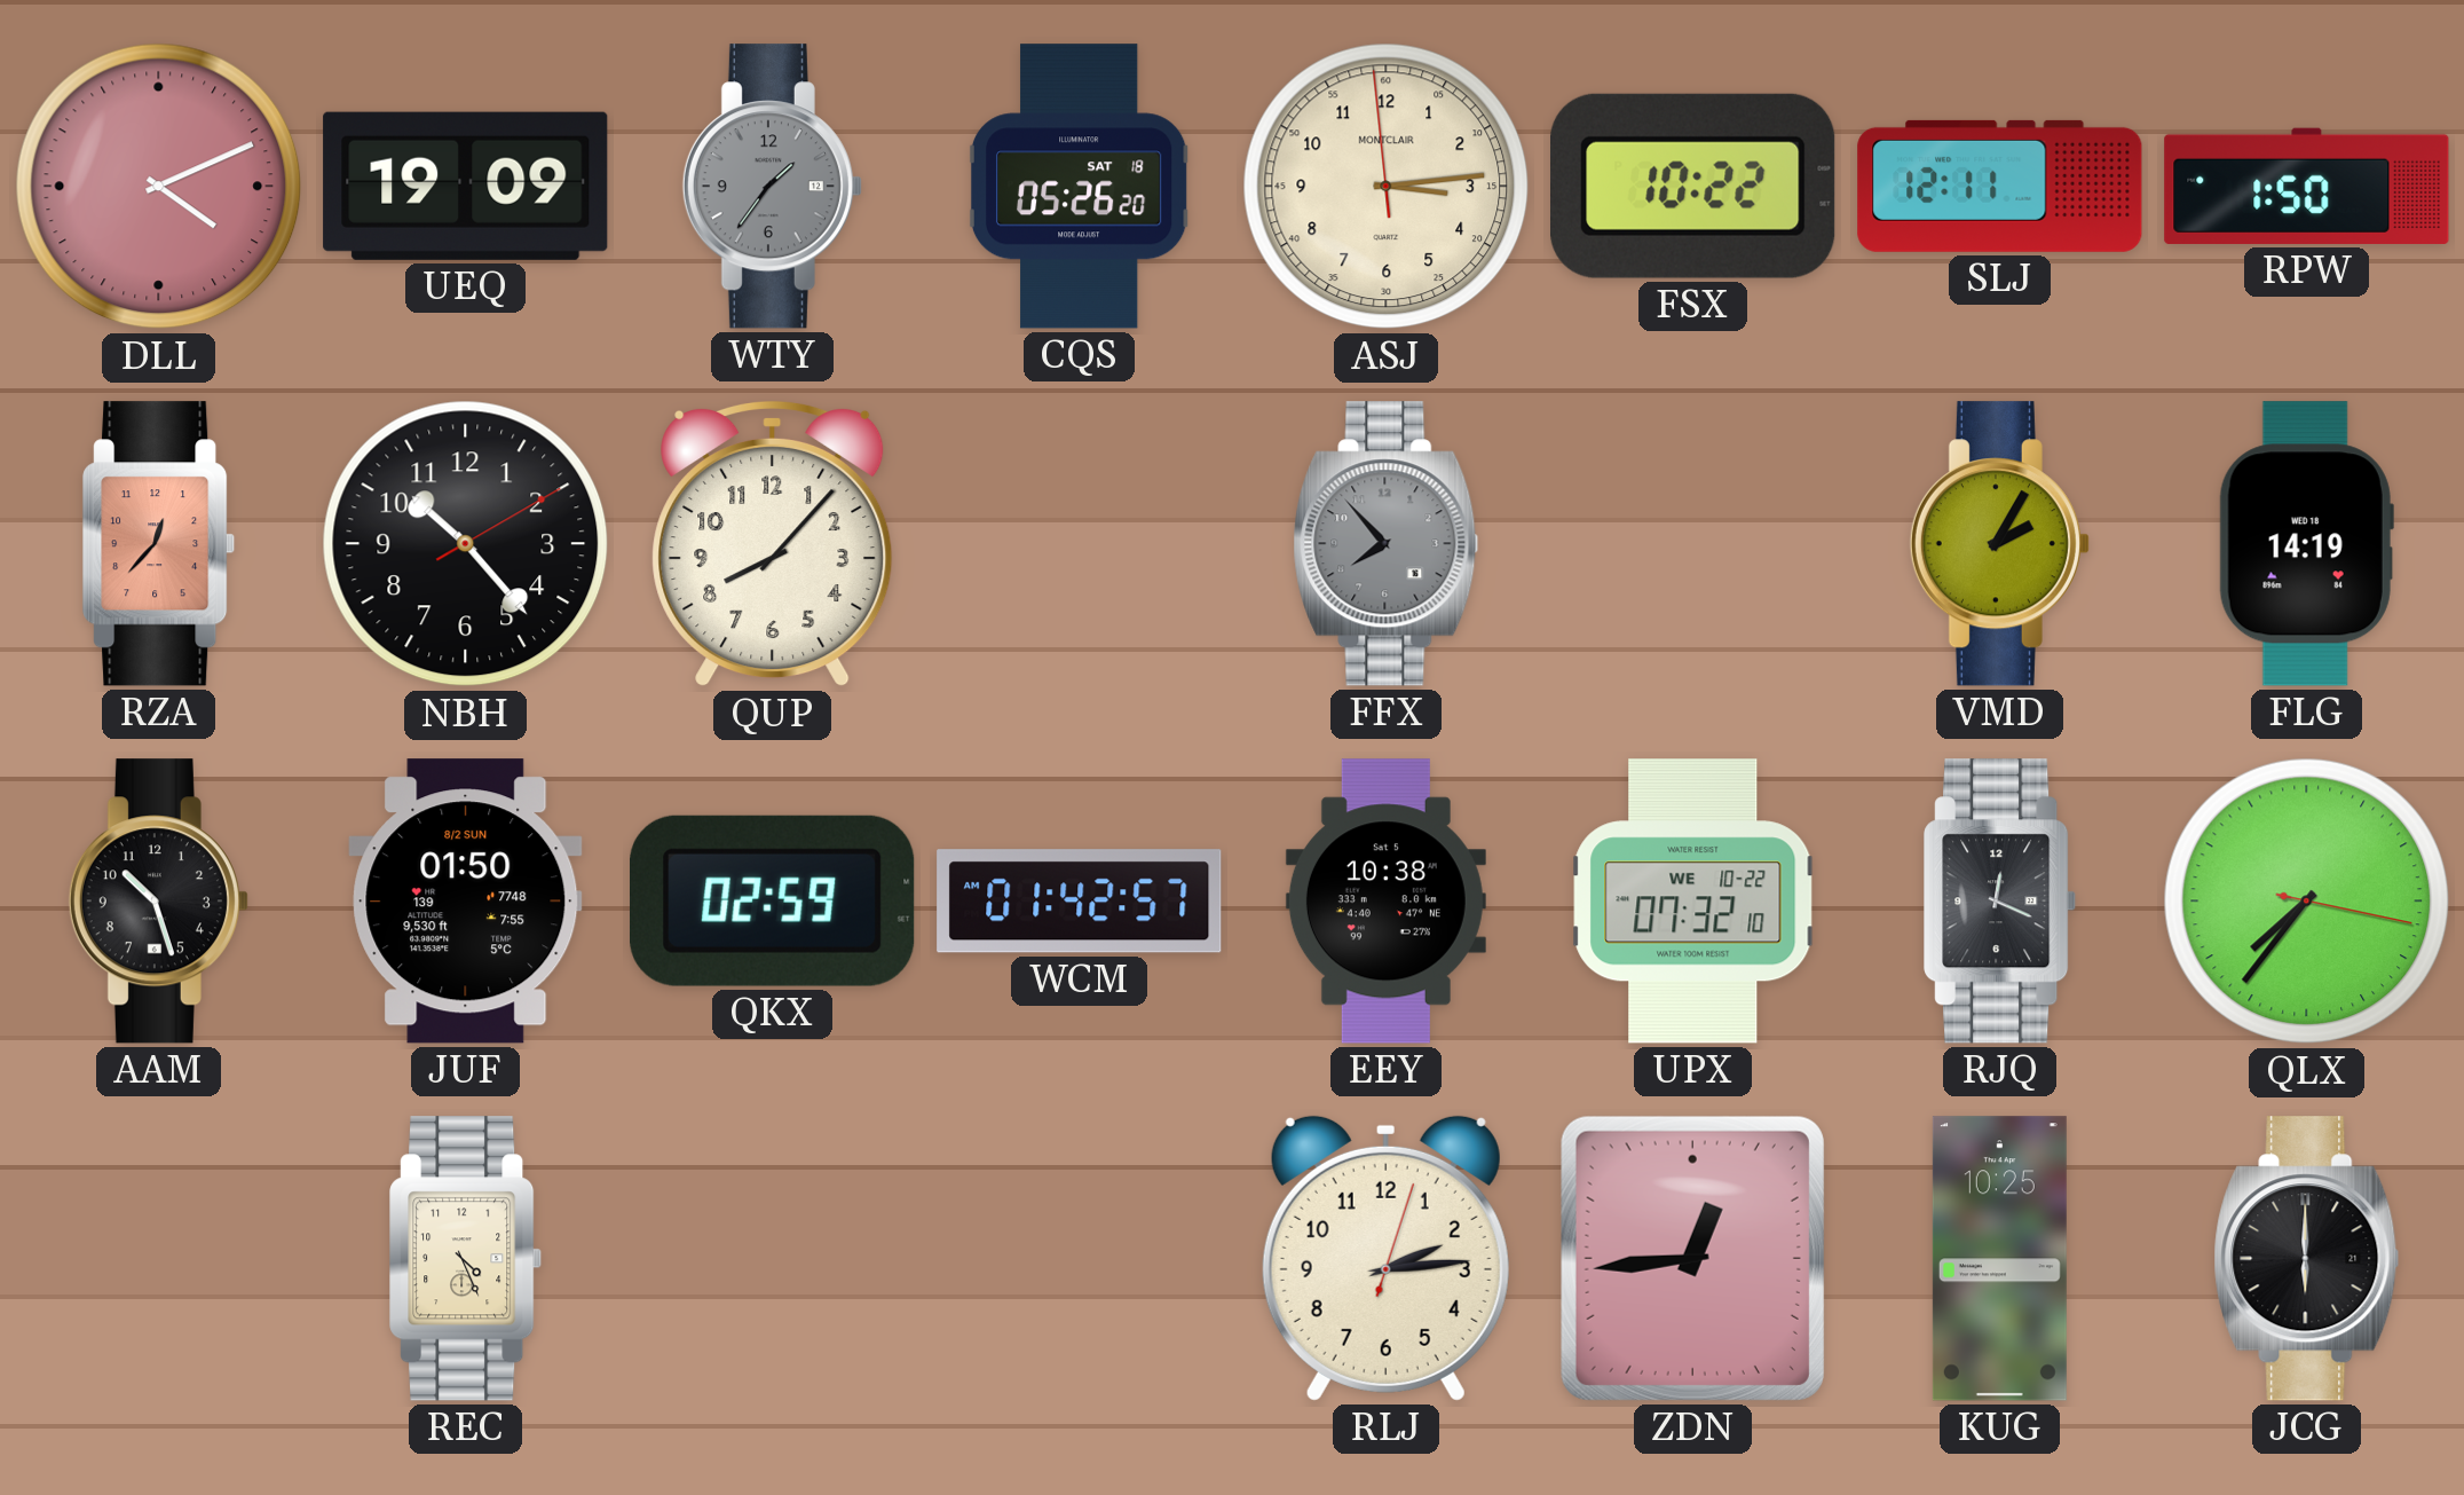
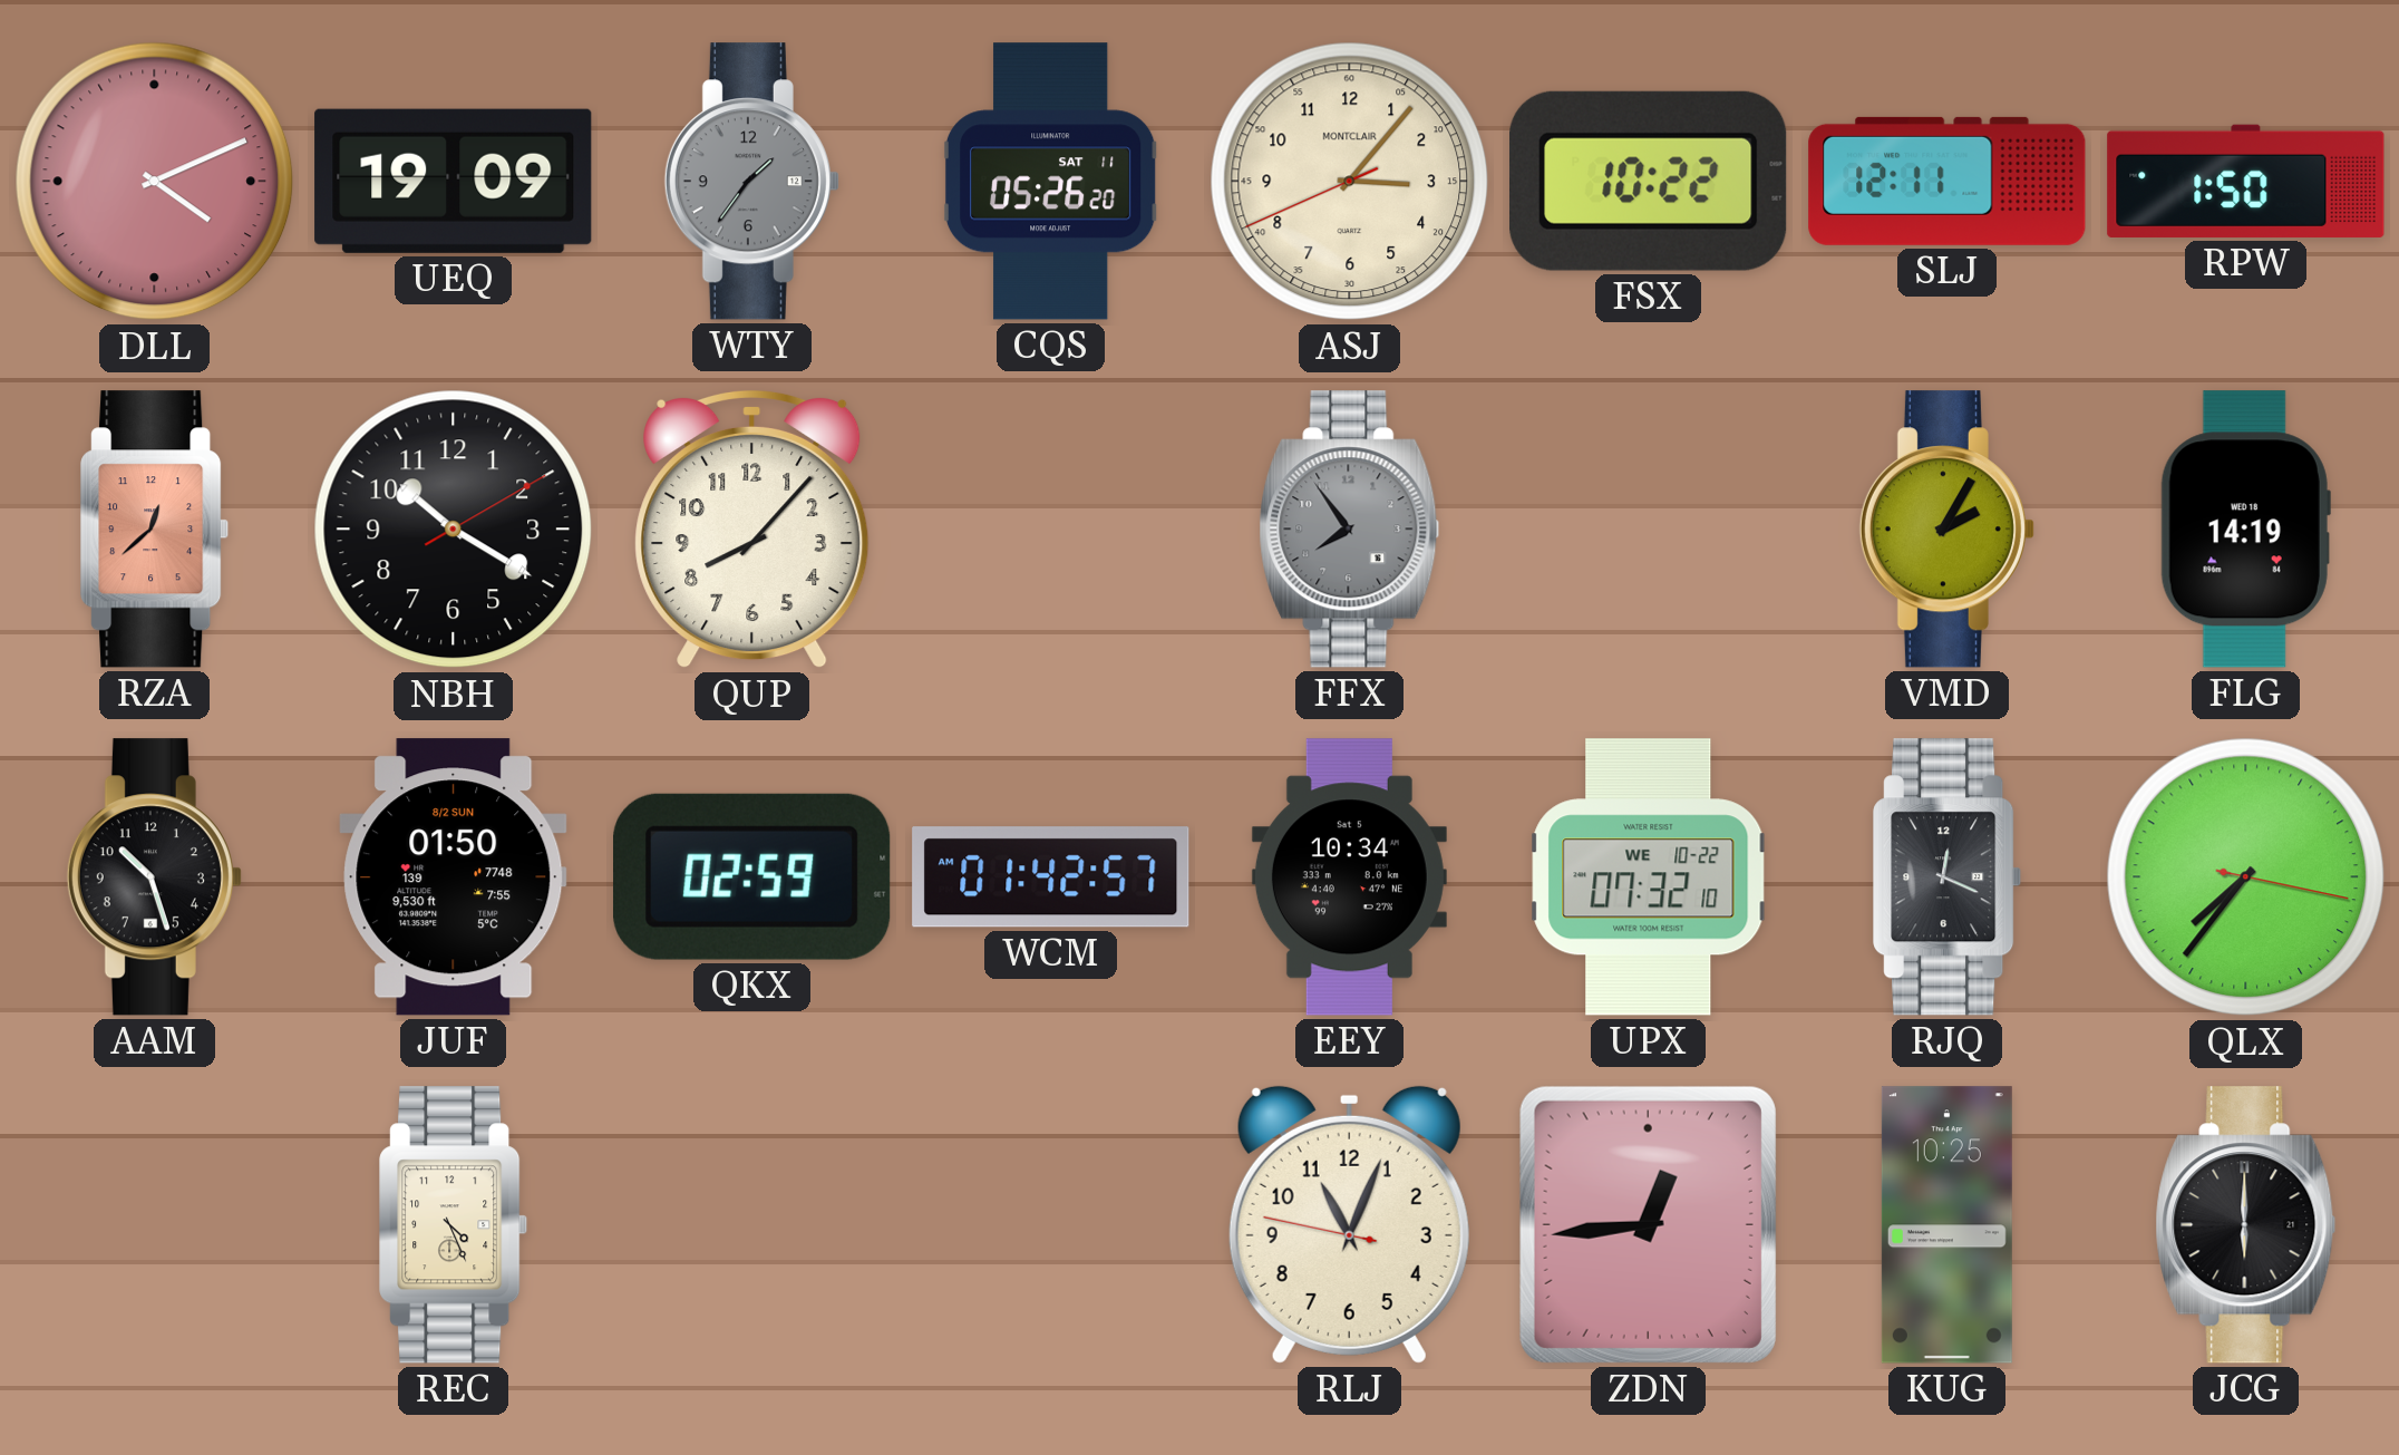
CQS date: SAT 18 -> SAT 11 (1051, 182)
ASJ: 3:13 -> 3:06 (1350, 182)
RZA: 12:37 -> 12:38 (155, 530)
NBH: 10:23 -> 10:20 (454, 530)
FFX: 7:53 -> 7:54 (1350, 530)
EEY: 10:38 -> 10:34 (1349, 877)
RLJ: 2:14 -> 11:03 (1349, 1224)
